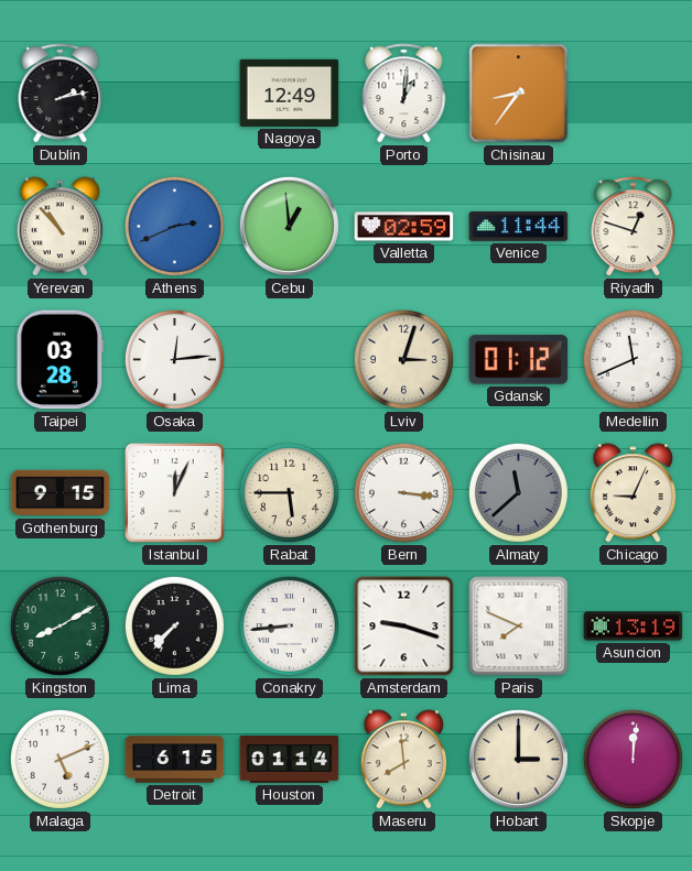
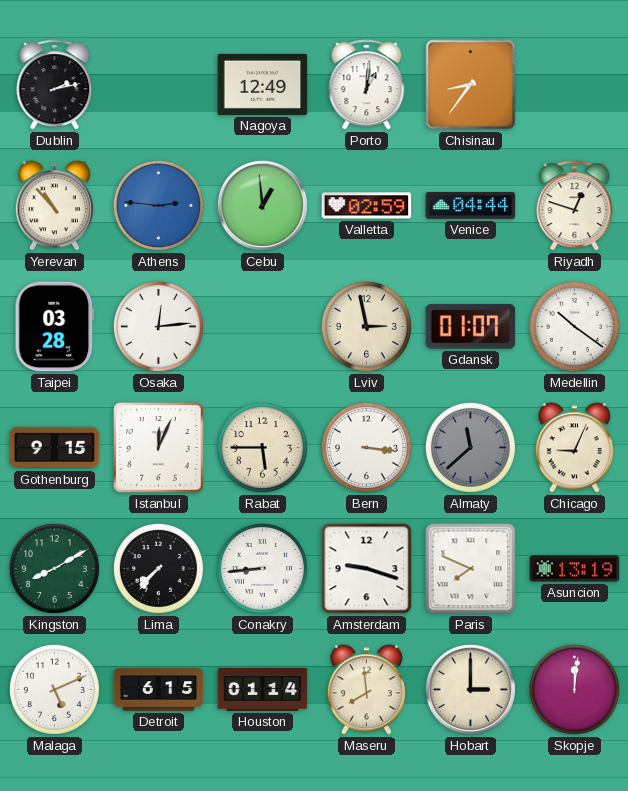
Athens: 2:41 -> 2:46 (158, 205)
Venice: 11:44 -> 04:44 (471, 206)
Lviv: 3:03 -> 2:58 (366, 326)
Gdansk: 01:12 -> 01:07 (471, 327)
Medellin: 11:41 -> 10:21 (574, 326)
